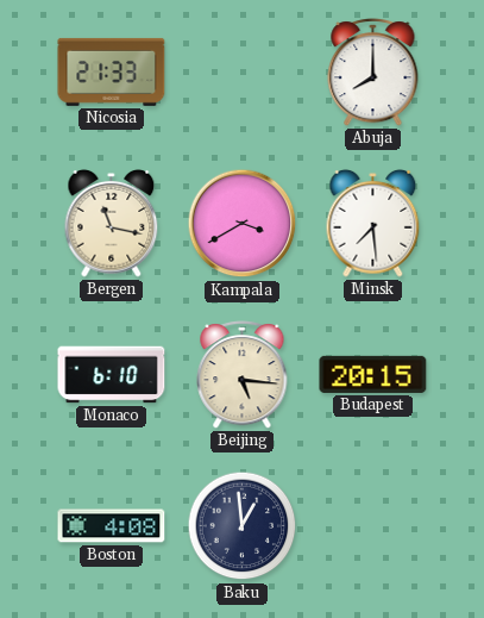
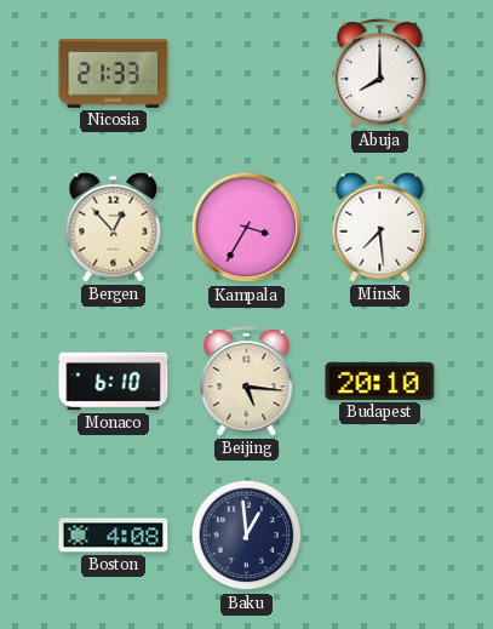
Bergen: 11:17 -> 12:53 (114, 227)
Kampala: 3:40 -> 3:35 (247, 228)
Budapest: 20:15 -> 20:10 (380, 381)
